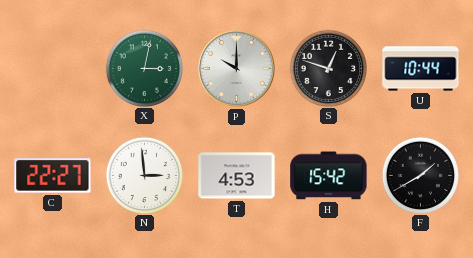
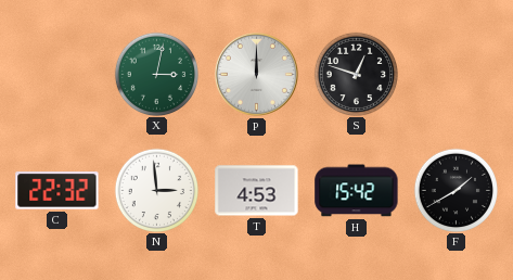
P: 10:00 -> 12:00 (256, 74)
U: 10:44 -> none (421, 69)
C: 22:27 -> 22:32 (57, 191)
